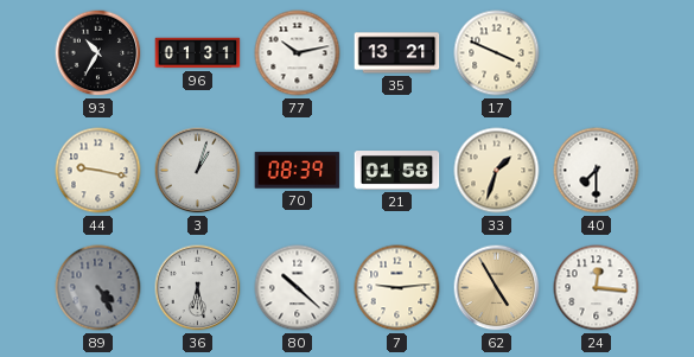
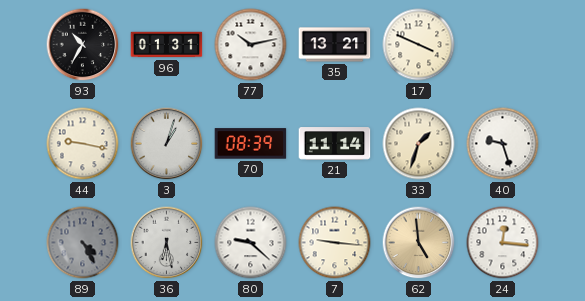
21: 01:58 -> 11:14 (335, 144)
40: 7:30 -> 9:27 (503, 144)
80: 10:22 -> 9:22 (251, 243)
7: 9:14 -> 9:16 (335, 243)
62: 4:55 -> 4:59 (419, 243)
